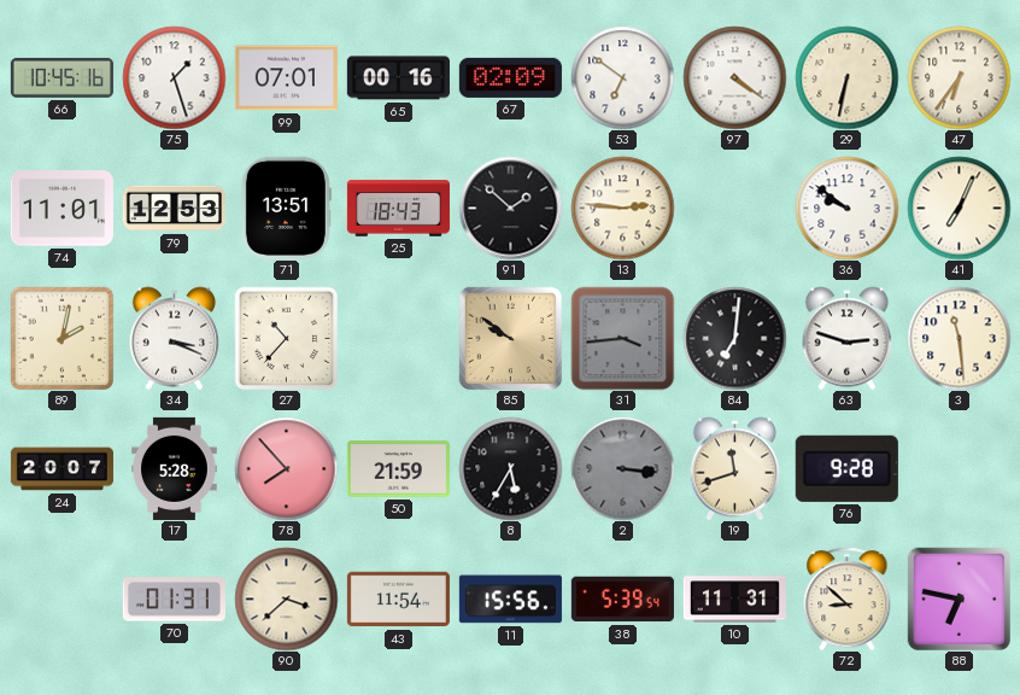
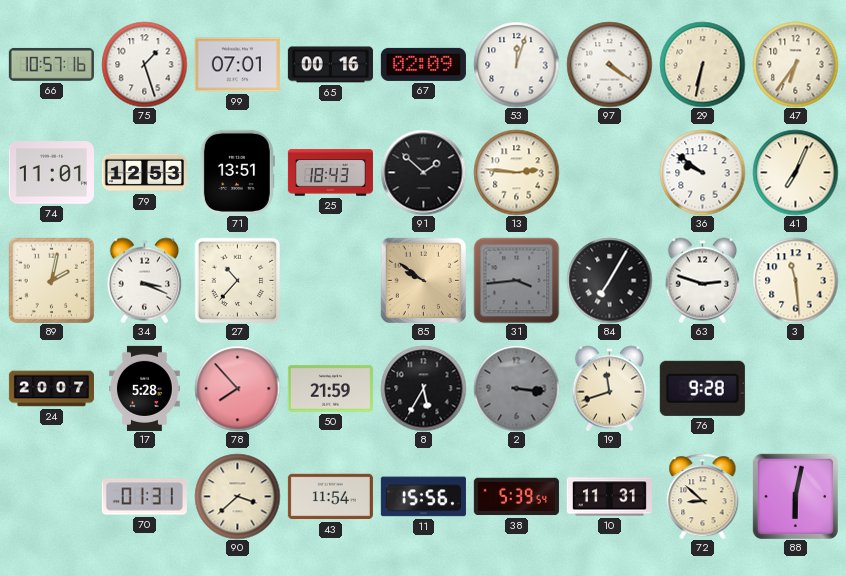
66: 10:45 -> 10:57 (51, 64)
53: 6:51 -> 12:03 (516, 64)
84: 7:01 -> 7:05 (609, 280)
88: 6:47 -> 6:02 (795, 496)
